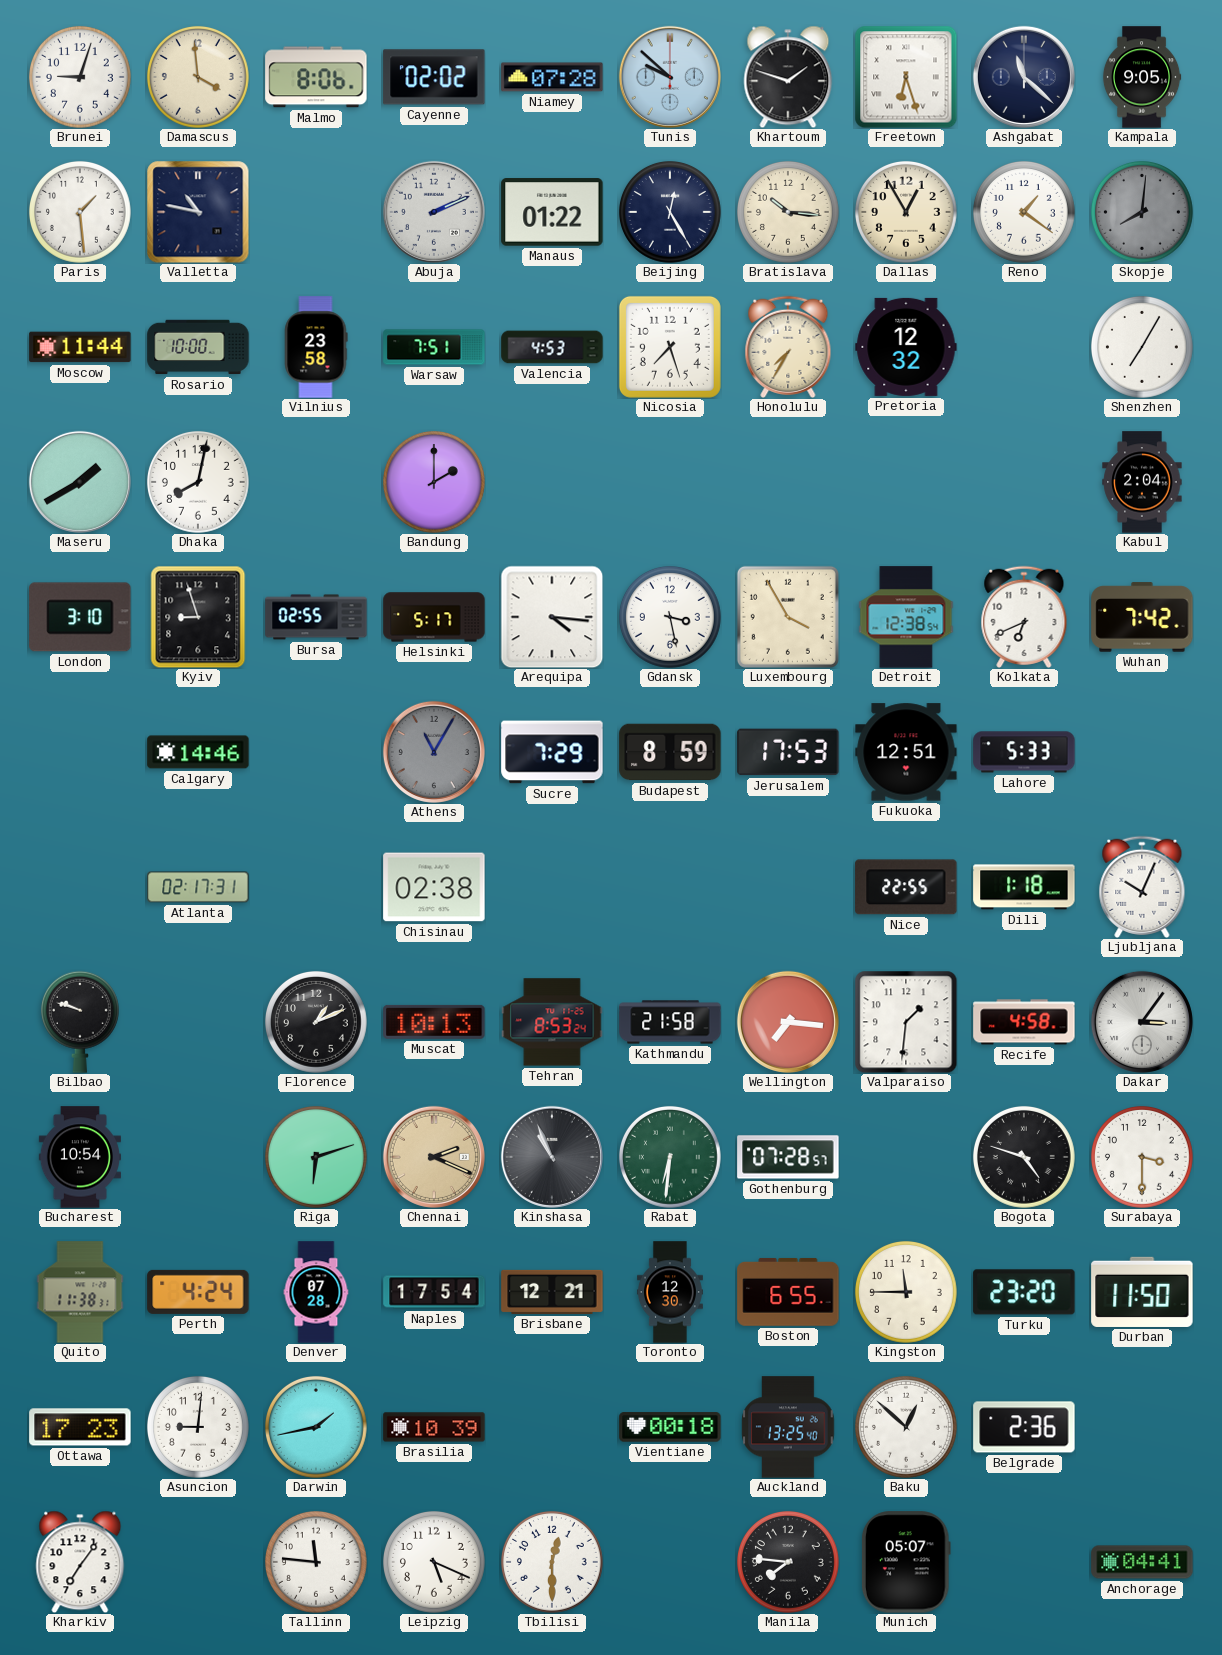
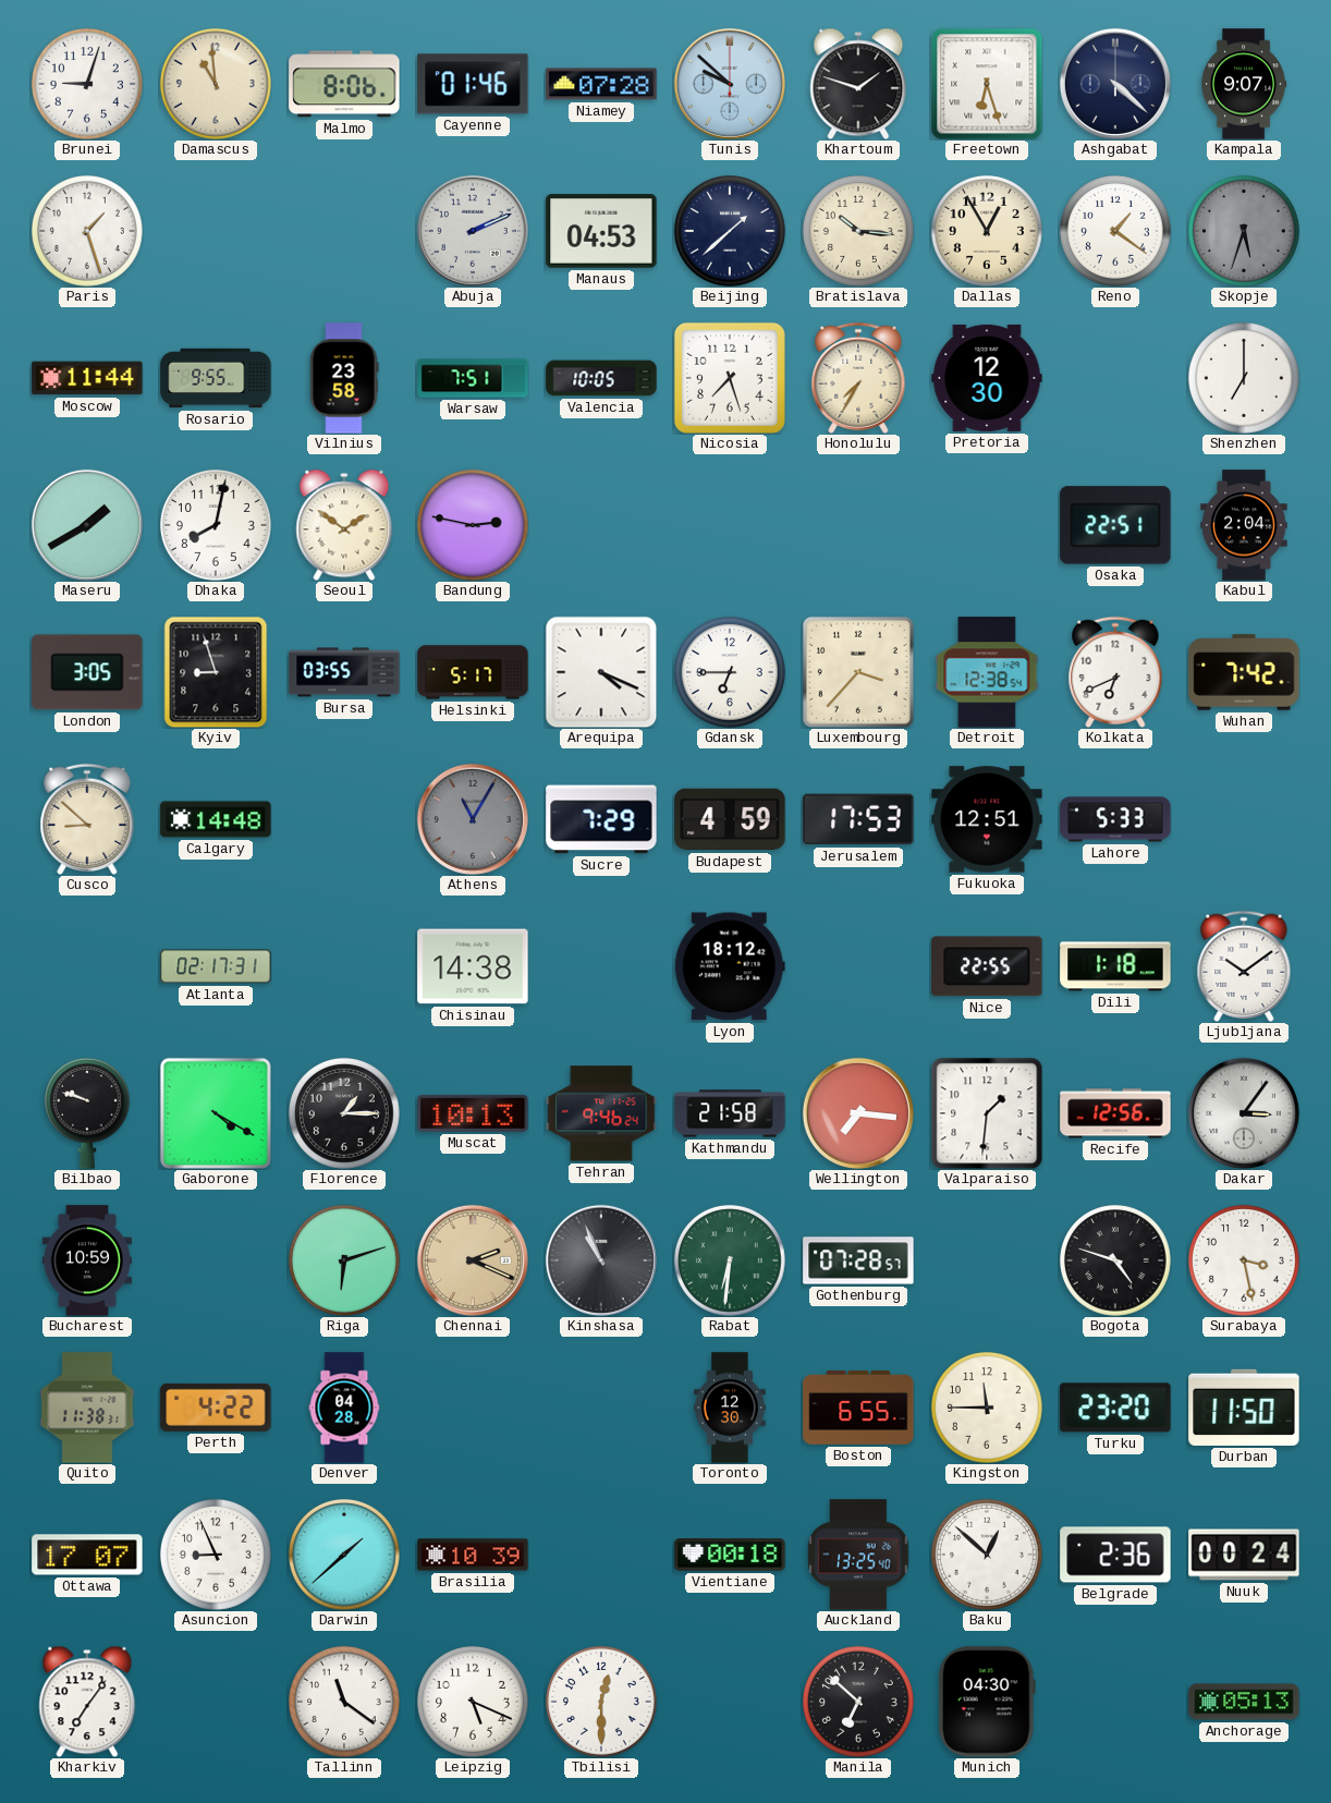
Damascus: 3:59 -> 10:59 (216, 84)
Cayenne: 02:02 -> 01:46 (473, 84)
Ashgabat: 11:22 -> 4:22 (1115, 84)
Kampala: 9:05 -> 9:07 (1244, 84)
Paris: 1:29 -> 1:27 (87, 231)
Valletta: 10:47 -> none (198, 212)
Manaus: 01:22 -> 04:53 (601, 231)
Beijing: 12:25 -> 1:38 (730, 231)
Skopje: 8:01 -> 5:33 (1244, 231)
Rosario: 10:00 -> 9:55 (216, 378)
Valencia: 4:53 -> 10:05 (601, 378)
Pretoria: 12:32 -> 12:30 (987, 378)
Shenzhen: 7:05 -> 7:00 (1244, 378)
Seoul: none -> 1:51 (344, 525)
Bandung: 2:00 -> 2:47 (473, 525)
Osaka: none -> 22:51 (1115, 525)
London: 3:10 -> 3:05 (87, 672)
Bursa: 02:55 -> 03:55 (344, 672)
Arequipa: 4:16 -> 4:19 (601, 672)
Gdansk: 3:28 -> 6:45 (730, 672)
Luxembourg: 3:55 -> 3:37 (858, 672)
Cusco: none -> 8:52 (87, 819)
Calgary: 14:46 -> 14:48 (216, 819)
Budapest: 8:59 -> 4:59 (730, 819)
Chisinau: 02:38 -> 14:38 (473, 966)
Lyon: none -> 18:12 (730, 966)
Ljubljana: 10:04 -> 10:09 (1244, 966)
Gaborone: none -> 4:20 (216, 1113)
Florence: 1:11 -> 1:15 (344, 1113)
Tehran: 8:53 -> 9:46 (601, 1113)
Recife: 4:58 -> 12:56 (1115, 1113)
Bucharest: 10:54 -> 10:59 (86, 1260)
Surabaya: 3:30 -> 3:28 (1244, 1260)
Perth: 4:24 -> 4:22 (216, 1408)
Denver: 07:28 -> 04:28 (344, 1408)
Naples: 17:54 -> none (434, 1292)
Brisbane: 12:21 -> none (552, 1292)
Ottawa: 17:23 -> 17:07 (87, 1555)
Asuncion: 9:01 -> 8:56 (216, 1555)
Darwin: 1:43 -> 1:38 (344, 1555)
Nuuk: none -> 00:24 (1244, 1555)
Tallinn: 11:46 -> 11:21 (344, 1702)
Manila: 7:46 -> 6:52 (858, 1702)
Munich: 05:07 -> 04:30 (987, 1702)
Anchorage: 04:41 -> 05:13 (1244, 1702)
